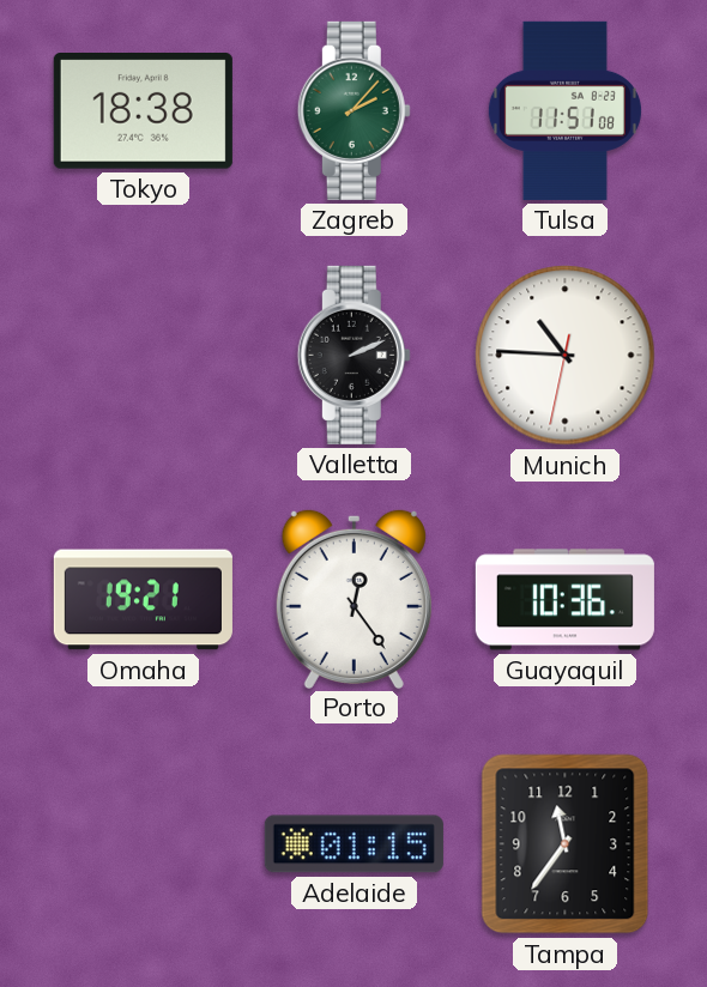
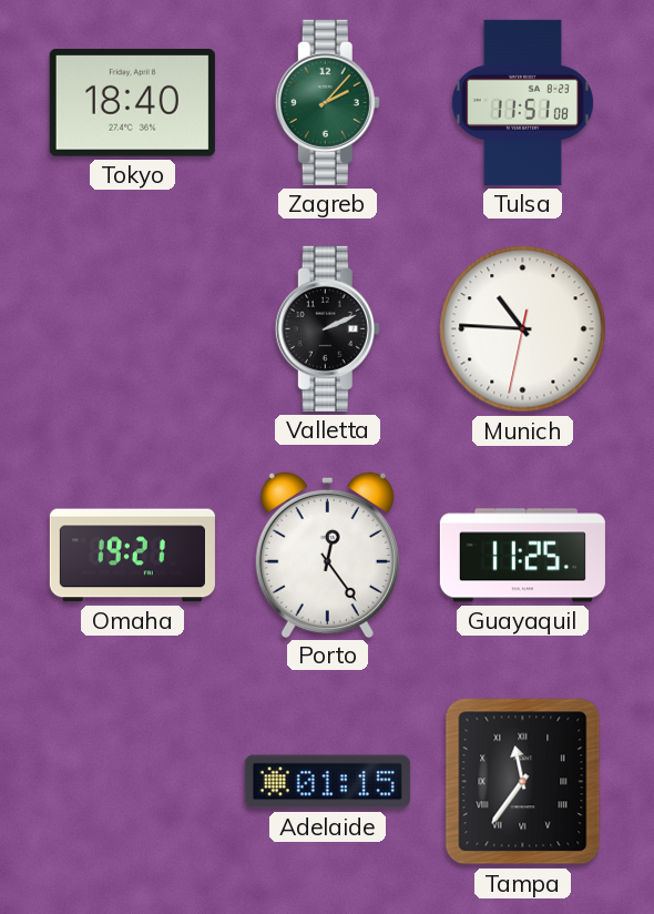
Tokyo: 18:38 -> 18:40 (132, 103)
Guayaquil: 10:36 -> 11:25 (522, 556)
Tampa numerals: Arabic -> Roman (523, 782)
